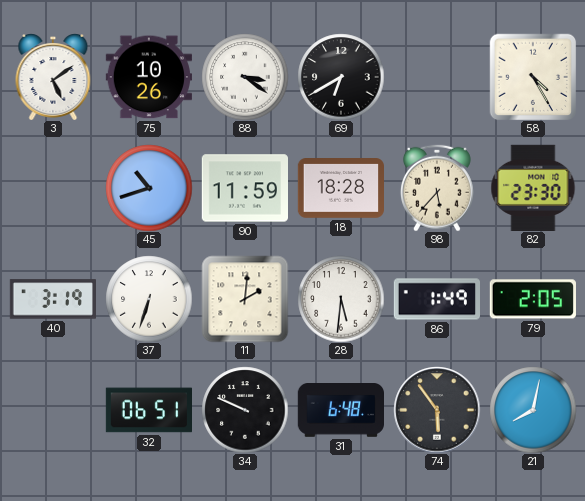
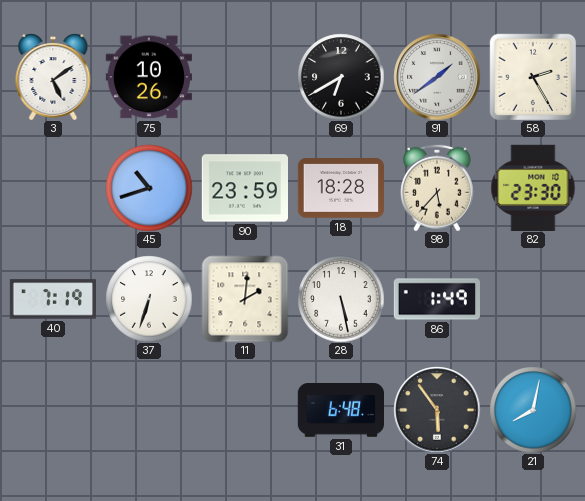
88: 3:21 -> none (245, 77)
91: none -> 1:39 (437, 77)
58: 4:25 -> 2:25 (533, 77)
90: 11:59 -> 23:59 (244, 188)
40: 3:19 -> 7:19 (52, 299)
28: 5:31 -> 5:28 (341, 299)
79: 2:05 -> none (533, 299)
32: 06:51 -> none (148, 410)
34: 9:49 -> none (245, 410)
